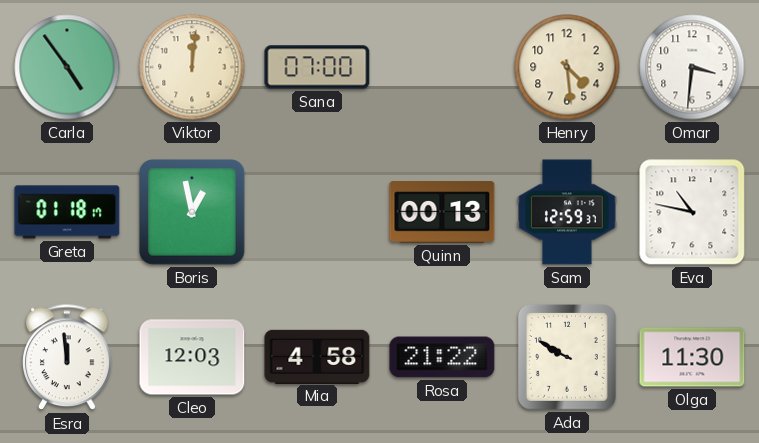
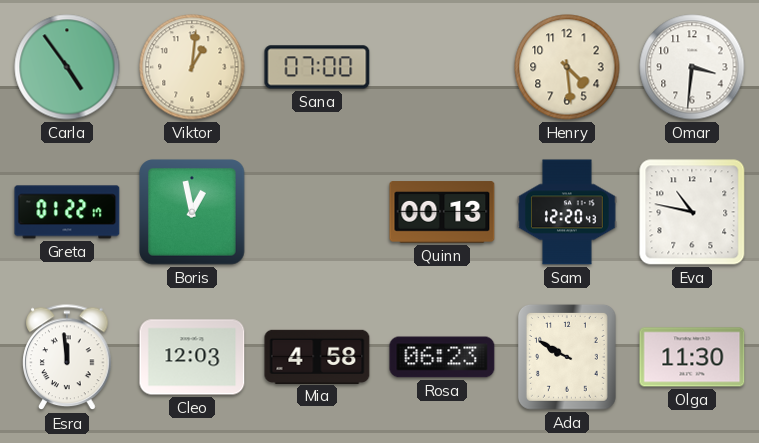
Viktor: 12:01 -> 1:01 (192, 67)
Greta: 01:18 -> 01:22 (67, 212)
Sam: 12:59 -> 12:20 (568, 212)
Rosa: 21:22 -> 06:23 (442, 357)
